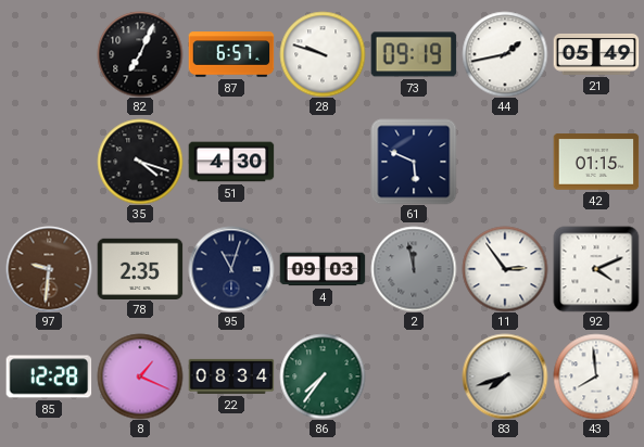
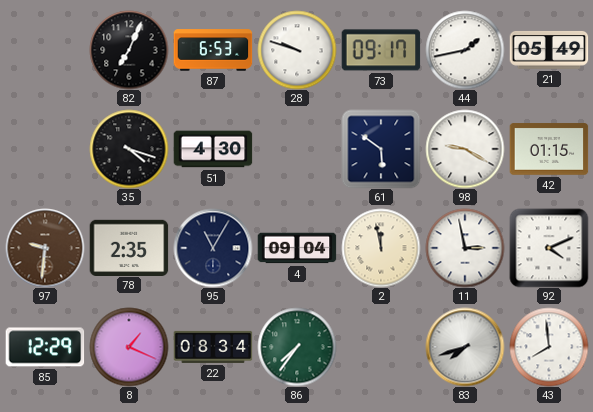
87: 6:57 -> 6:53 (213, 50)
73: 09:19 -> 09:17 (381, 50)
61: 5:49 -> 5:51 (381, 149)
98: none -> 9:20 (465, 149)
95: 11:03 -> 11:05 (213, 248)
4: 09:03 -> 09:04 (297, 248)
2 dial: grey -> cream (381, 248)
11: 2:54 -> 2:58 (465, 248)
85: 12:28 -> 12:29 (45, 347)
